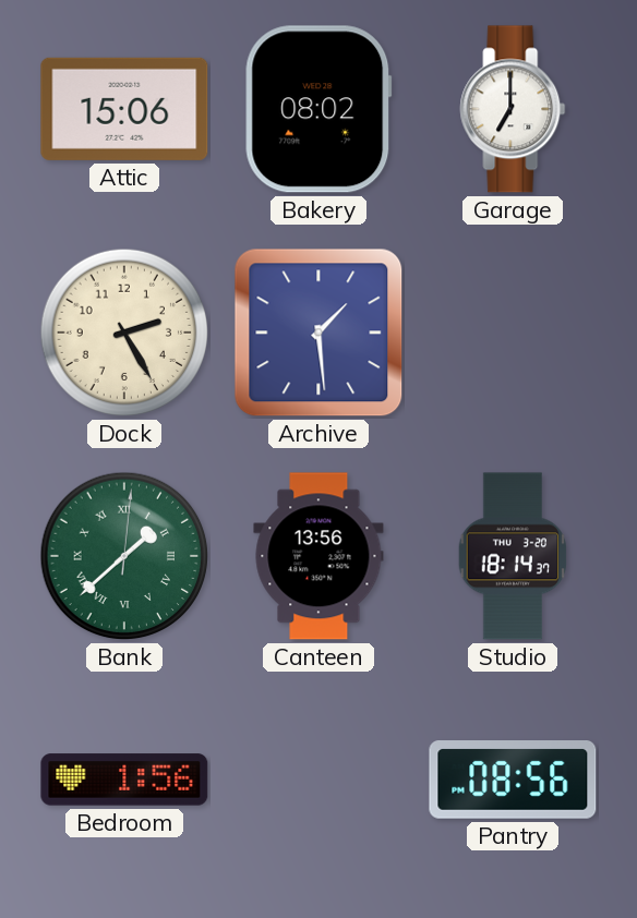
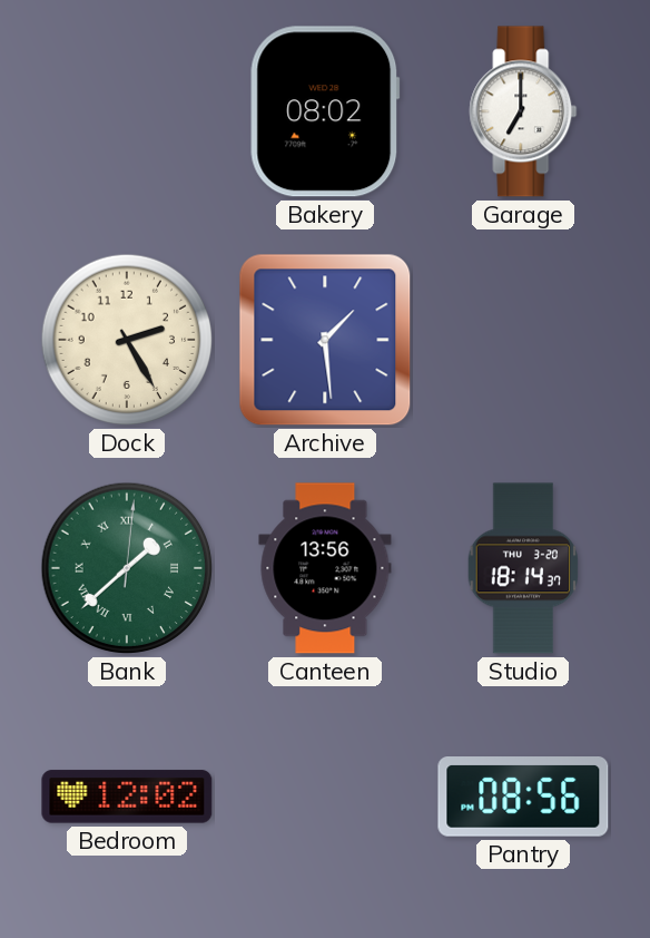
Attic: 15:06 -> none (124, 109)
Bedroom: 1:56 -> 12:02 (127, 797)
